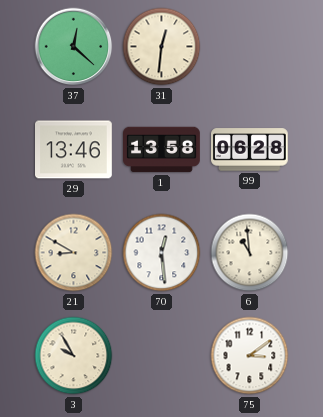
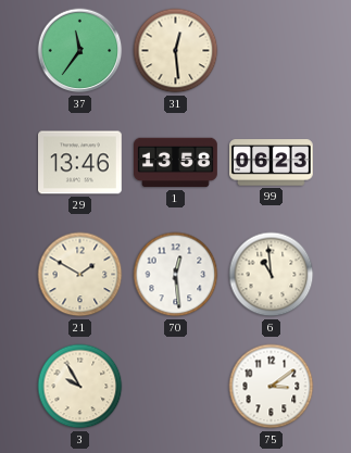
37: 12:22 -> 11:36 (80, 51)
31: 12:31 -> 12:29 (176, 51)
99: 06:28 -> 06:23 (272, 163)
21: 8:50 -> 1:50 (80, 275)
